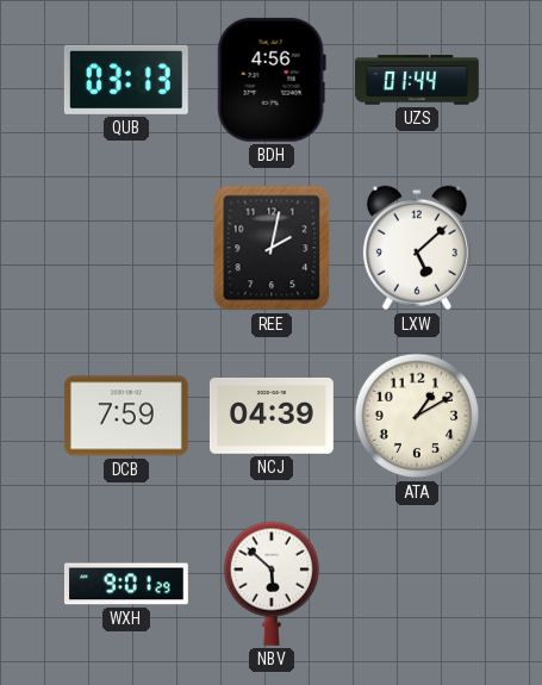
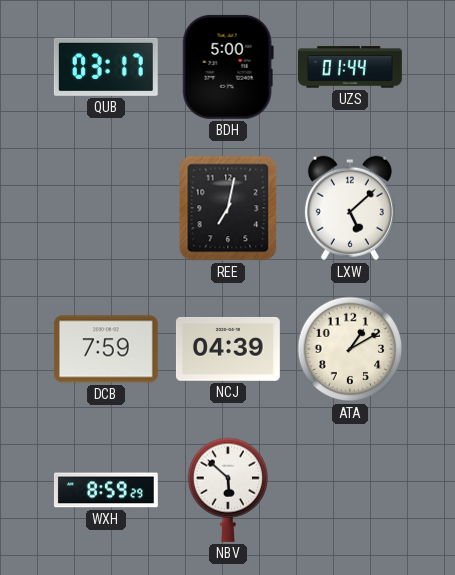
QUB: 03:13 -> 03:17 (106, 67)
BDH: 4:56 -> 5:00 (228, 67)
REE: 2:02 -> 7:02 (228, 208)
WXH: 9:01 -> 8:59 (106, 490)
